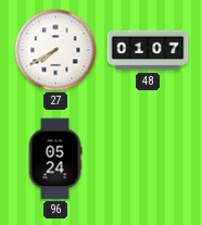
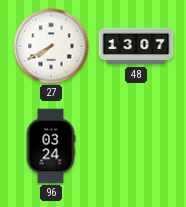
48: 01:07 -> 13:07 (136, 46)
96: 05:24 -> 03:24 (51, 146)
